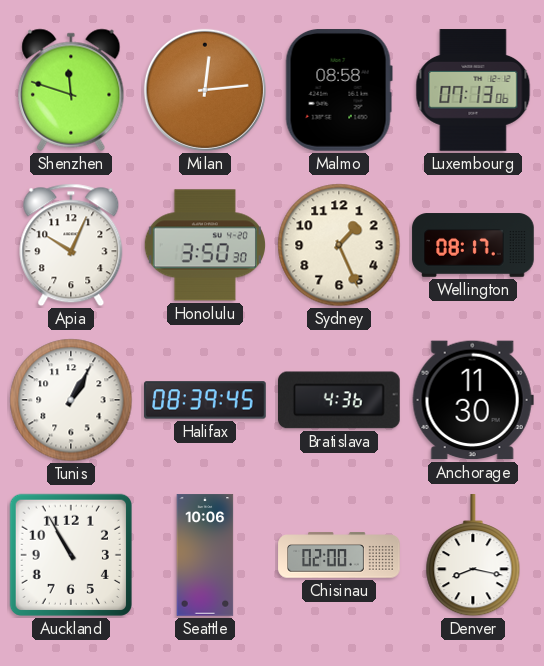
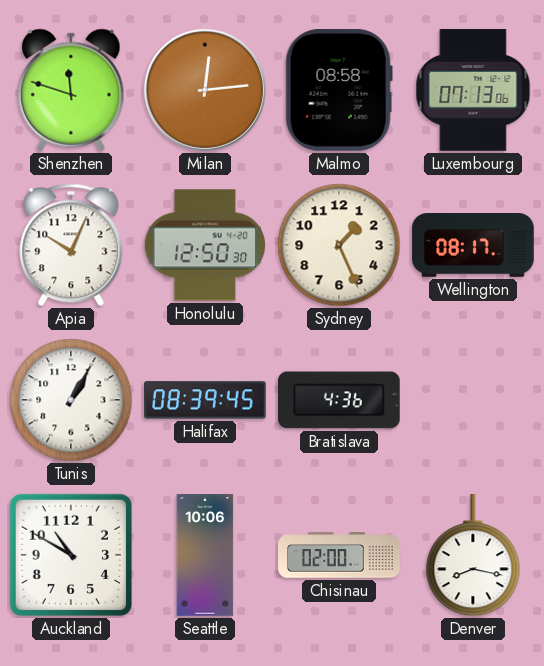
Honolulu: 3:50 -> 12:50 (204, 245)
Anchorage: 11:30 -> none (473, 400)
Auckland: 10:55 -> 10:50 (71, 555)
